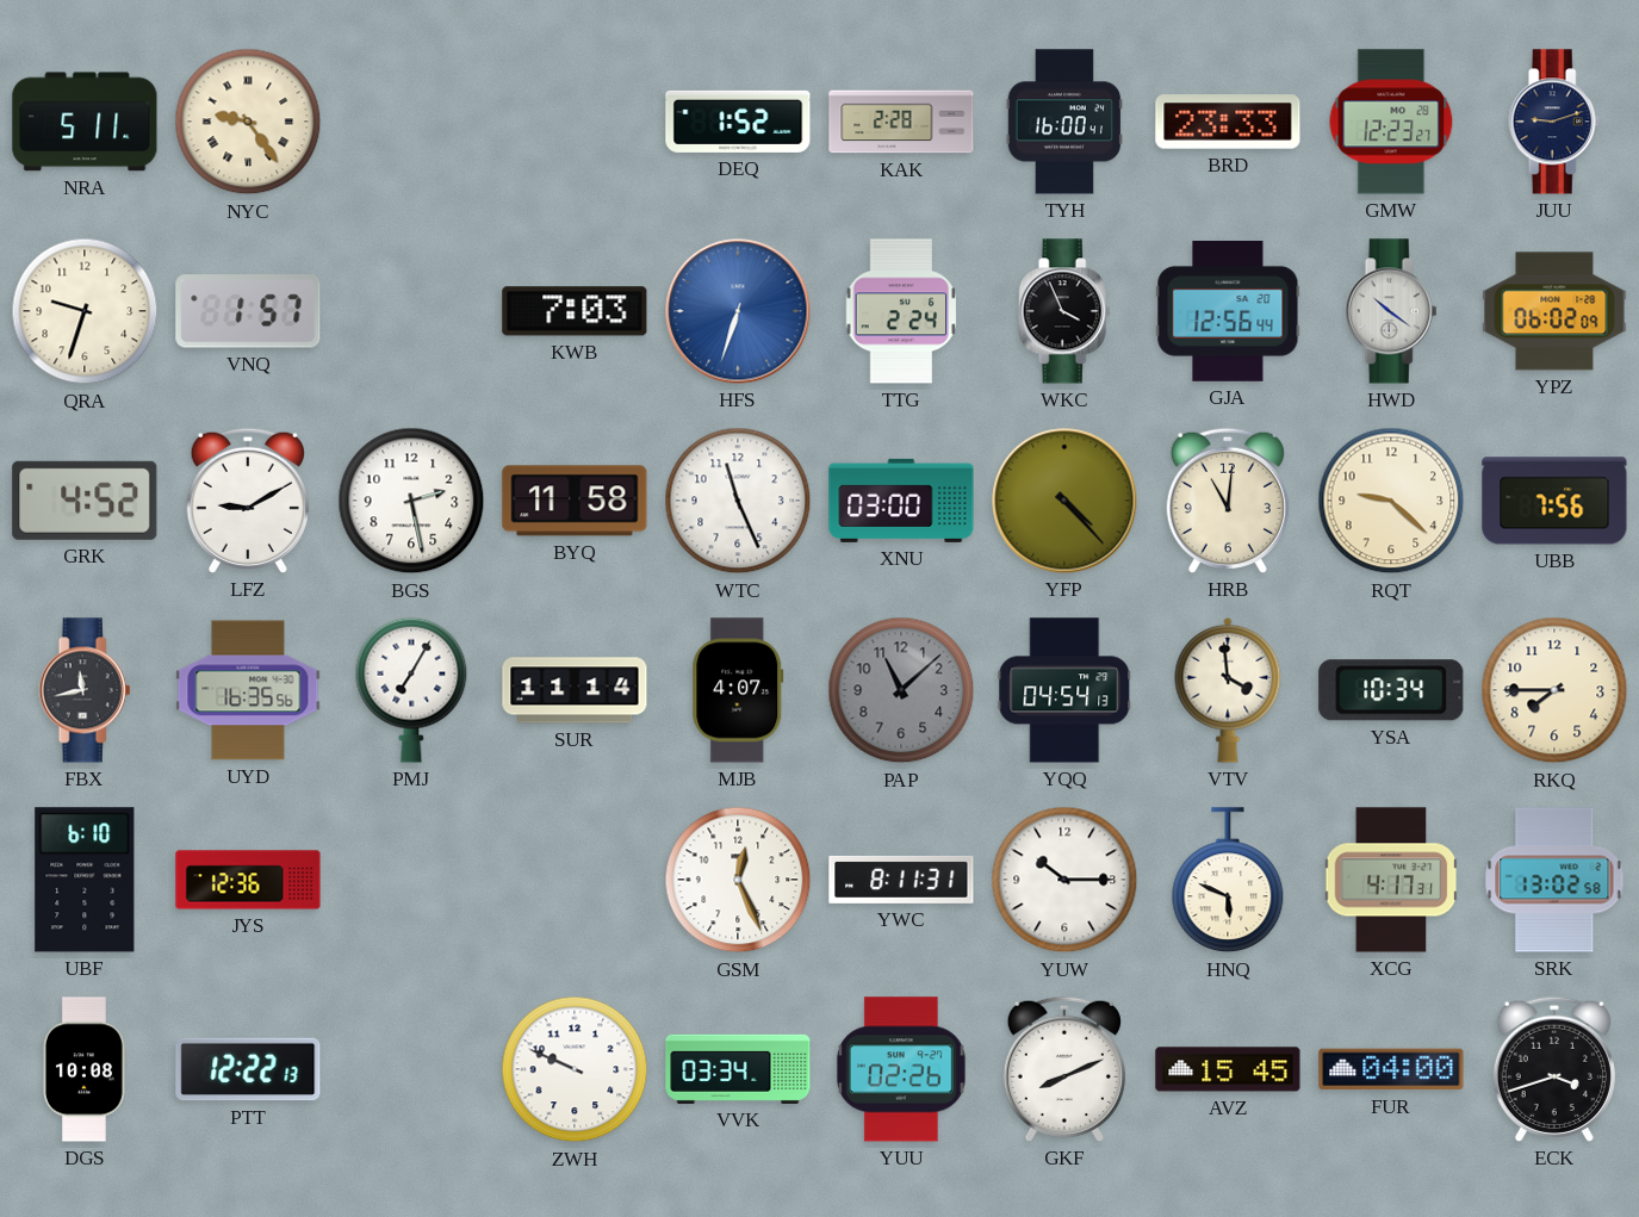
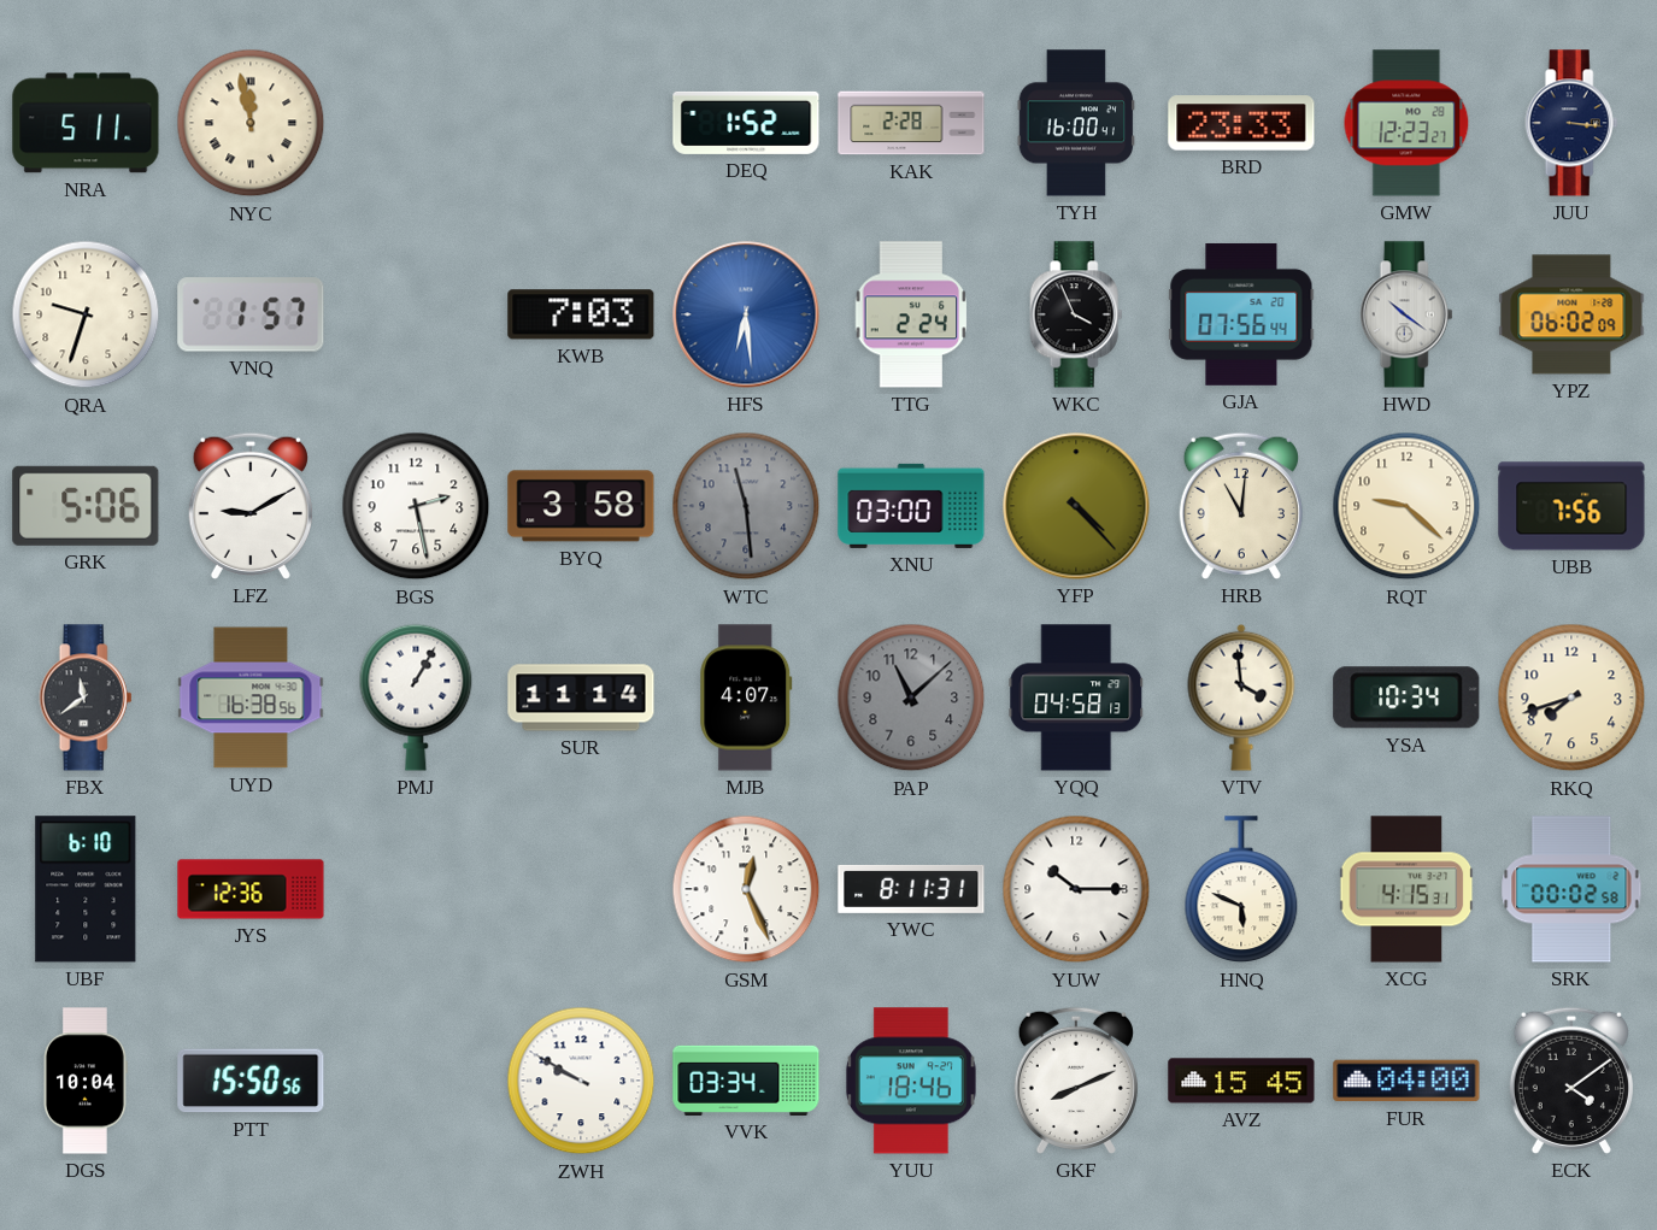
NYC: 9:24 -> 11:58 (251, 123)
JUU: 9:12 -> 3:16 (1571, 123)
HFS: 6:33 -> 6:29 (746, 314)
GJA: 12:56 -> 07:56 (1241, 314)
GRK: 4:52 -> 5:06 (86, 506)
BYQ: 11:58 -> 3:58 (581, 506)
WTC: 11:26 -> 11:29 (746, 506)
WTC dial: white -> grey (746, 506)
FBX: 11:43 -> 11:39 (86, 698)
UYD: 16:35 -> 16:38 (251, 698)
PMJ: 7:05 -> 1:05 (416, 698)
YQQ: 04:54 -> 04:58 (1076, 698)
RKQ: 7:45 -> 7:42 (1571, 698)
XCG: 4:17 -> 4:15 (1406, 889)
SRK: 13:02 -> 00:02 (1571, 889)
DGS: 10:08 -> 10:04 (86, 1081)
PTT: 12:22 -> 15:50 (251, 1081)
ZWH: 9:49 -> 9:50 (581, 1081)
YUU: 02:26 -> 18:46 (911, 1081)
ECK: 3:42 -> 4:09 (1571, 1081)
